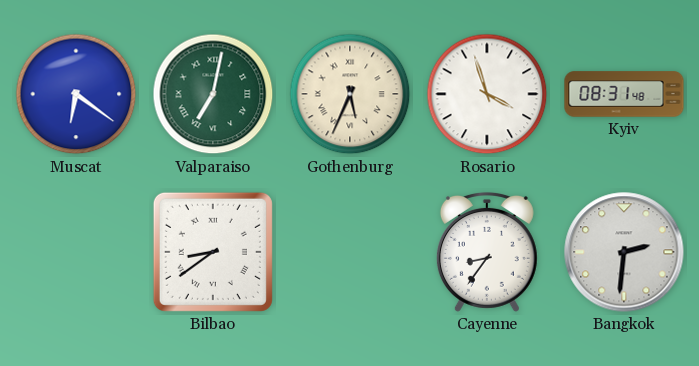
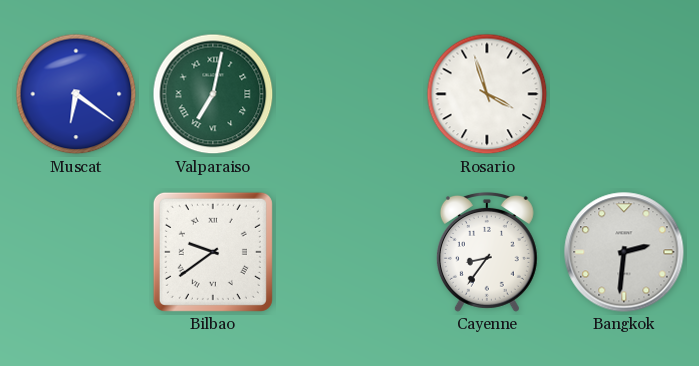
Gothenburg: 5:34 -> none (350, 94)
Kyiv: 08:31 -> none (624, 94)
Bilbao: 8:39 -> 9:39 (213, 252)
